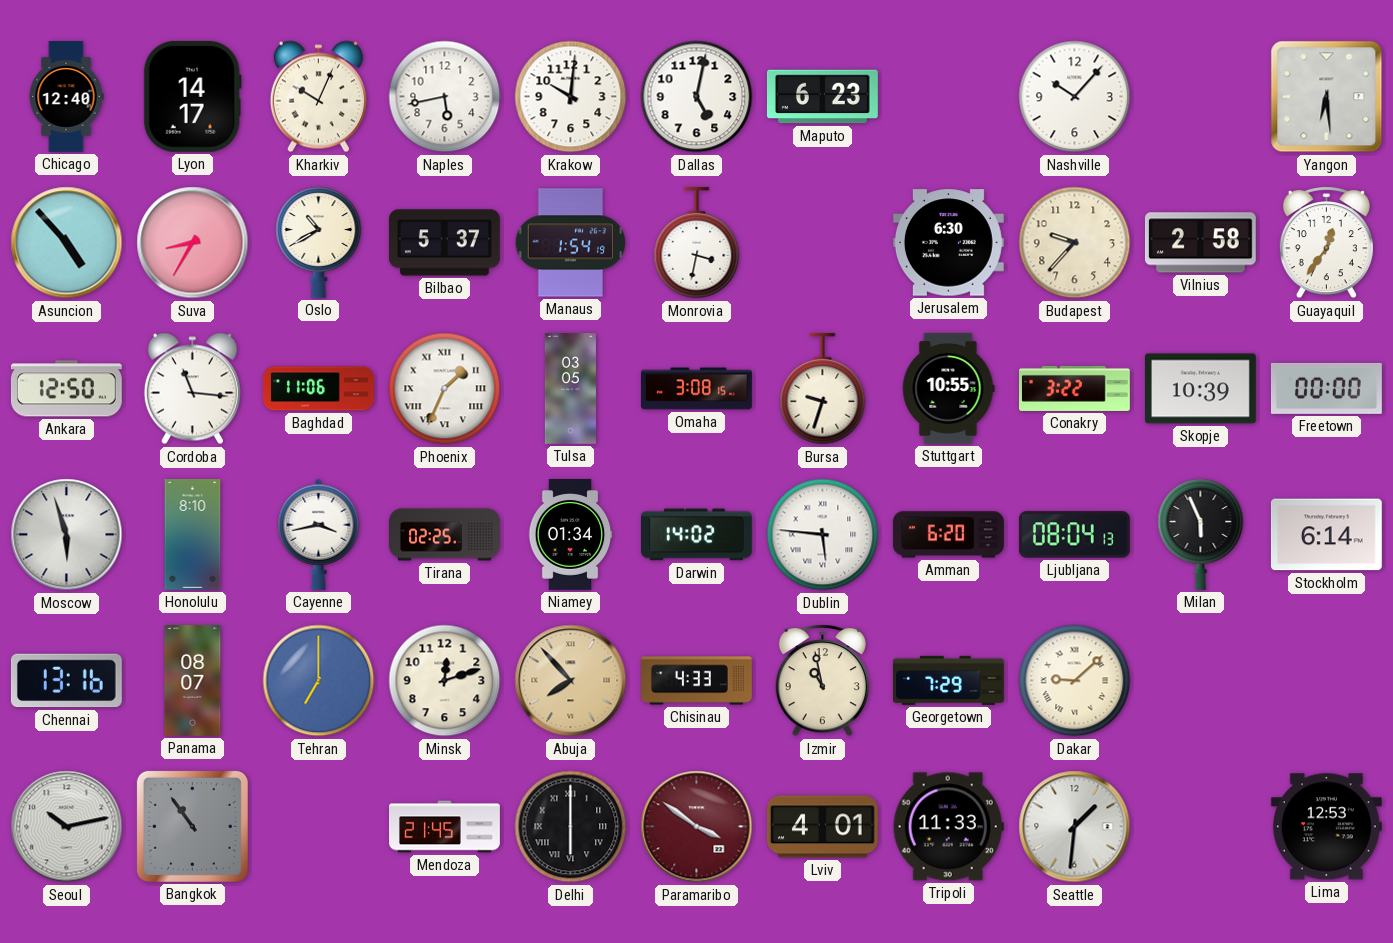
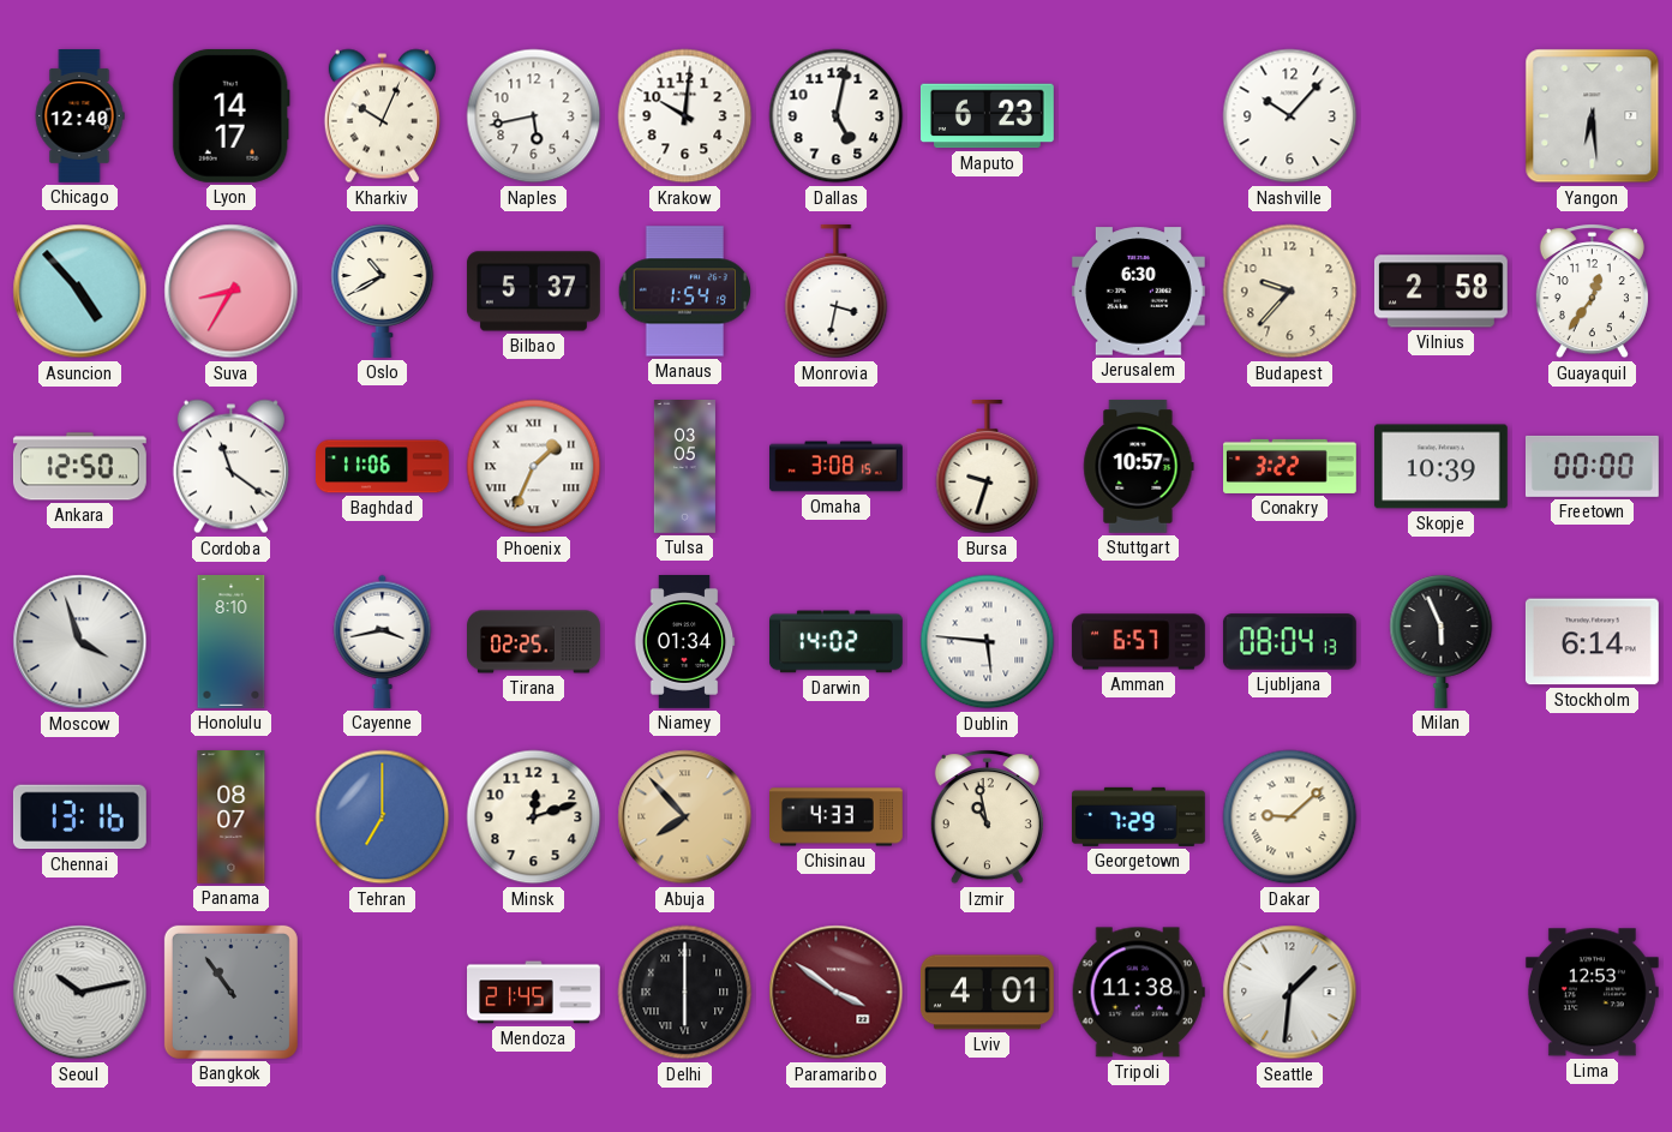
Cordoba: 11:16 -> 11:21 (230, 467)
Stuttgart: 10:55 -> 10:57 (1139, 466)
Moscow: 5:57 -> 3:57 (80, 642)
Amman: 6:20 -> 6:57 (1138, 642)
Tripoli: 11:33 -> 11:38 (1138, 993)
